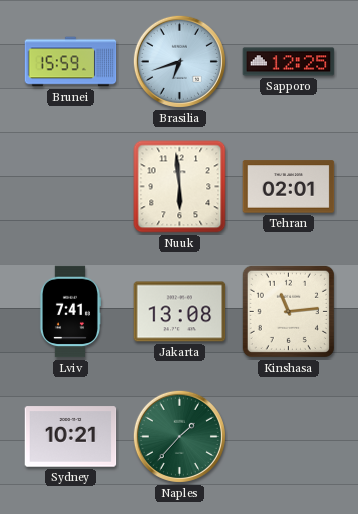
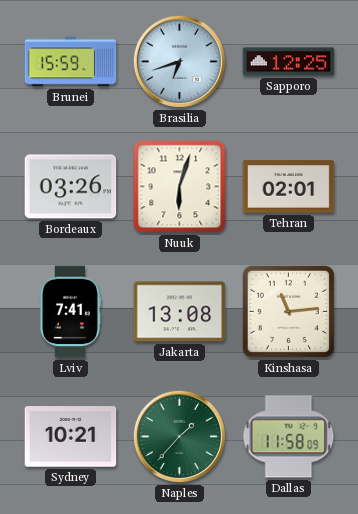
Bordeaux: none -> 03:26 (71, 187)
Nuuk: 5:59 -> 6:03 (180, 187)
Dallas: none -> 11:58 (289, 437)
